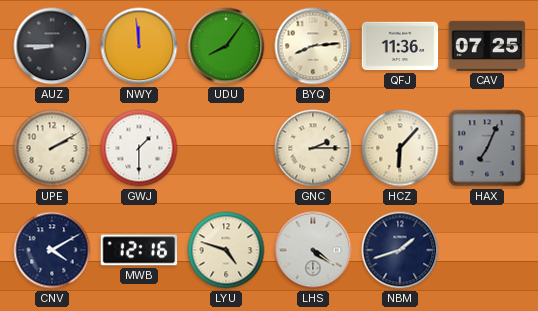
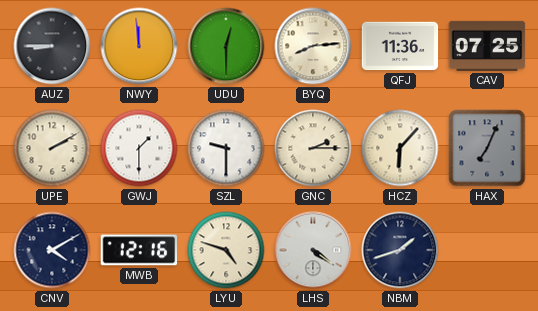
UDU: 8:06 -> 12:30 (226, 46)
SZL: none -> 9:30 (226, 148)
